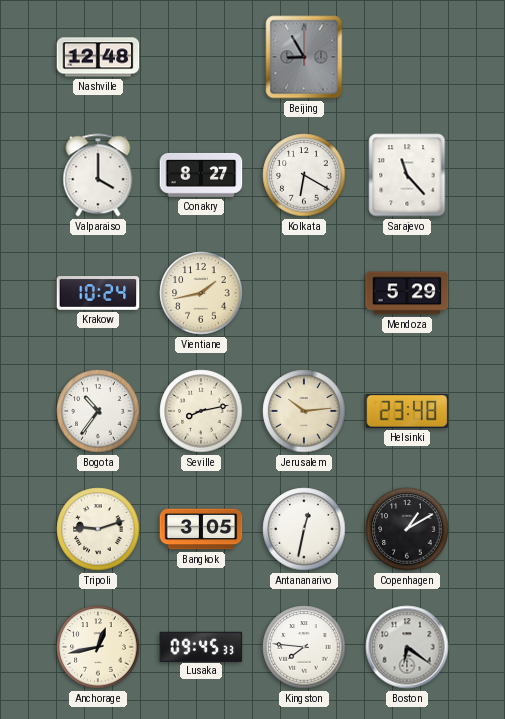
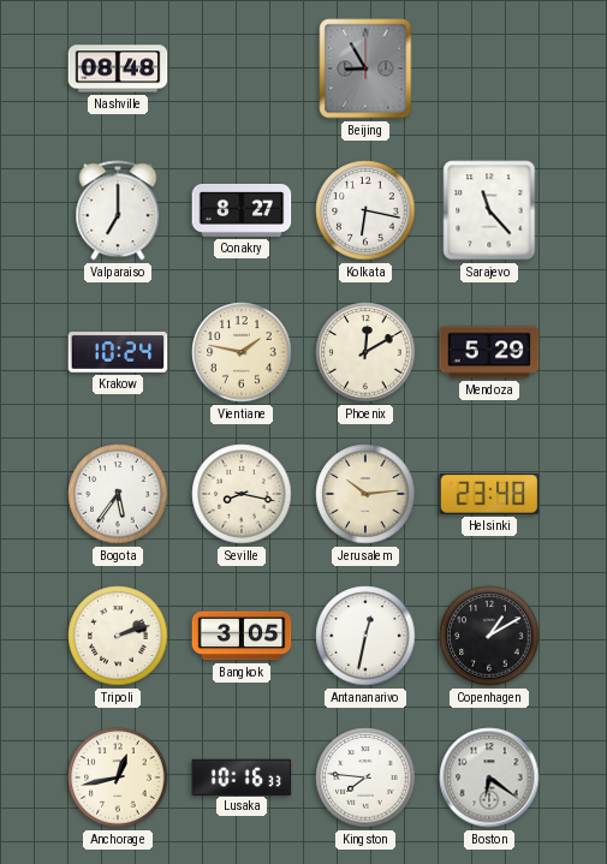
Nashville: 12:48 -> 08:48 (118, 68)
Valparaiso: 4:00 -> 7:00 (118, 210)
Kolkata: 6:20 -> 6:17 (365, 210)
Vientiane: 1:43 -> 1:47 (242, 352)
Phoenix: none -> 12:10 (365, 352)
Bogota: 10:36 -> 5:36 (118, 494)
Seville: 8:13 -> 8:17 (242, 494)
Tripoli: 9:12 -> 2:12 (118, 636)
Lusaka: 09:45 -> 10:16 (242, 776)
